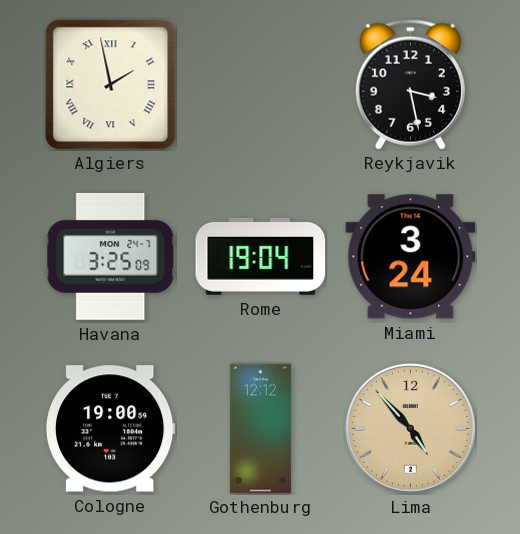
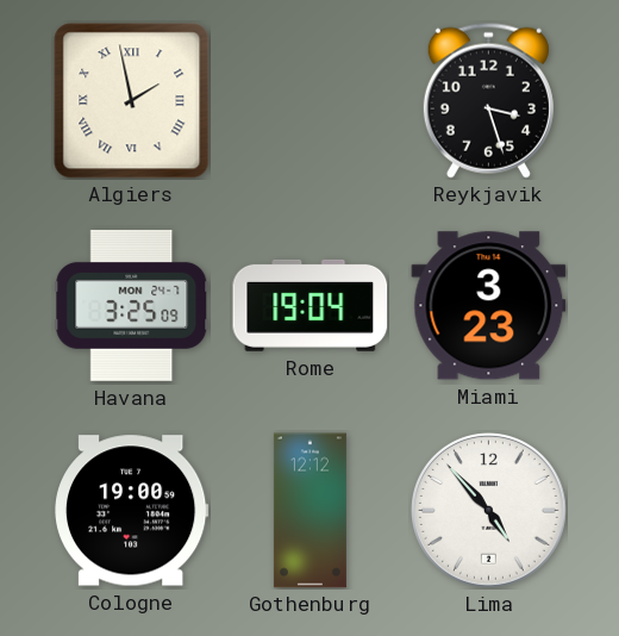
Reykjavik: 3:28 -> 3:27 (488, 100)
Miami: 3:24 -> 3:23 (489, 306)
Lima dial: champagne -> white (489, 511)
